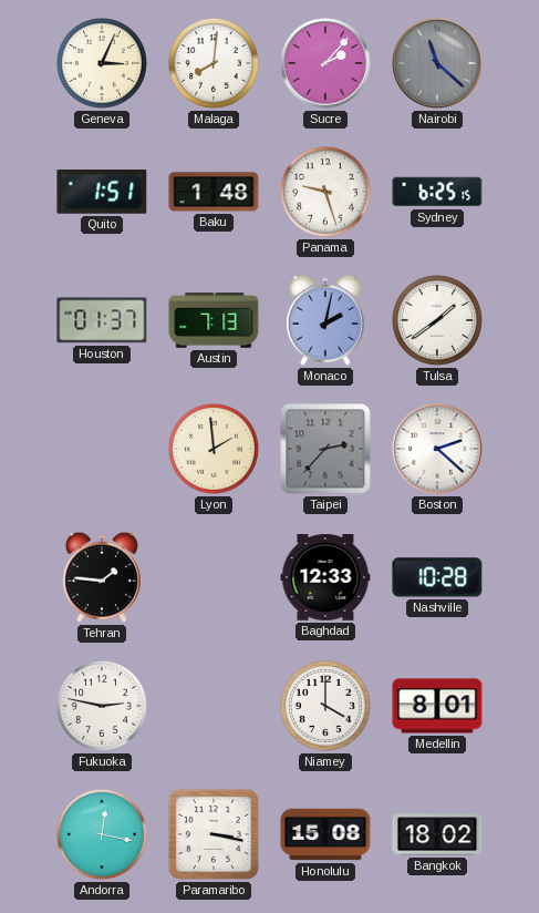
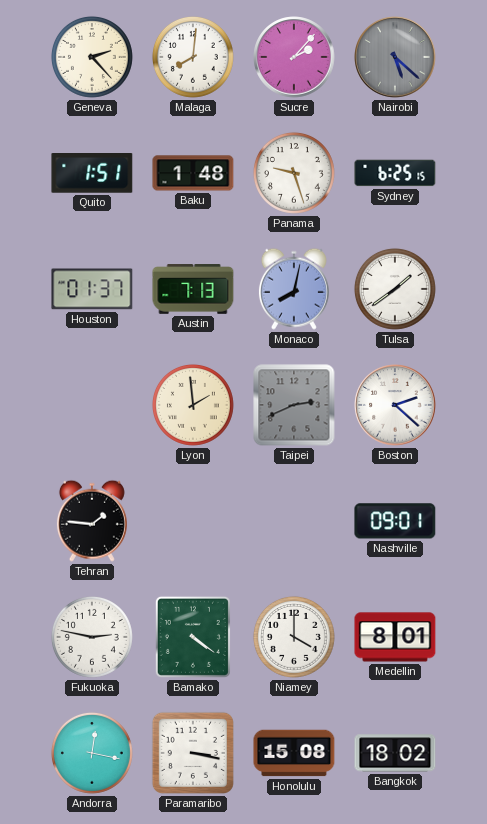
Geneva: 3:04 -> 2:23 (92, 57)
Nairobi: 11:22 -> 5:22 (395, 57)
Monaco: 2:02 -> 8:02 (294, 289)
Taipei: 2:37 -> 2:41 (294, 405)
Baghdad: 12:33 -> none (325, 578)
Nashville: 10:28 -> 09:01 (395, 521)
Bamako: none -> 4:21 (193, 637)
